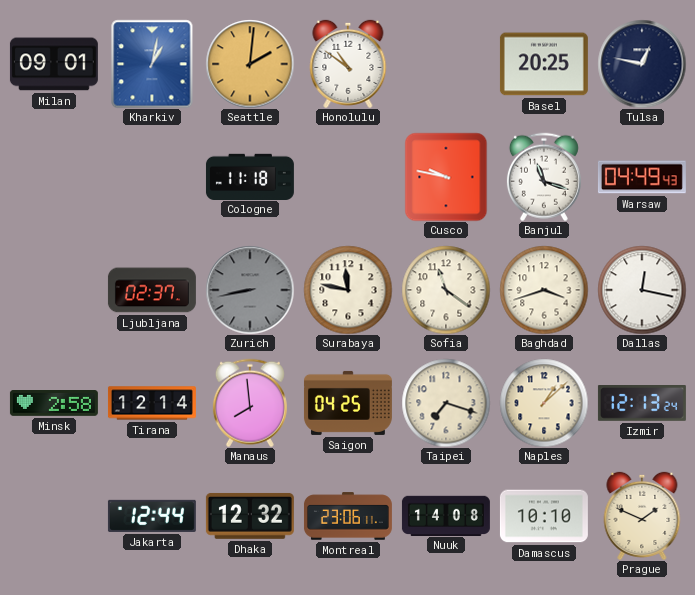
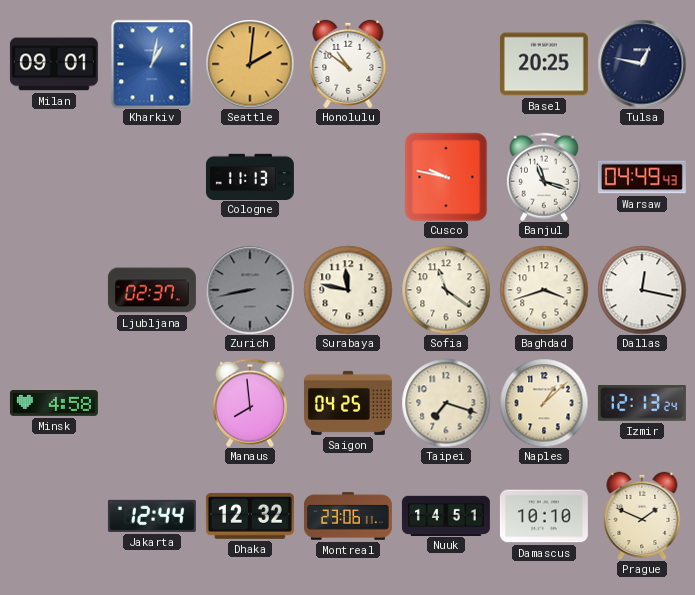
Cologne: 11:18 -> 11:13 (250, 176)
Minsk: 2:58 -> 4:58 (54, 404)
Tirana: 12:14 -> none (152, 403)
Nuuk: 14:08 -> 14:51 (446, 515)
